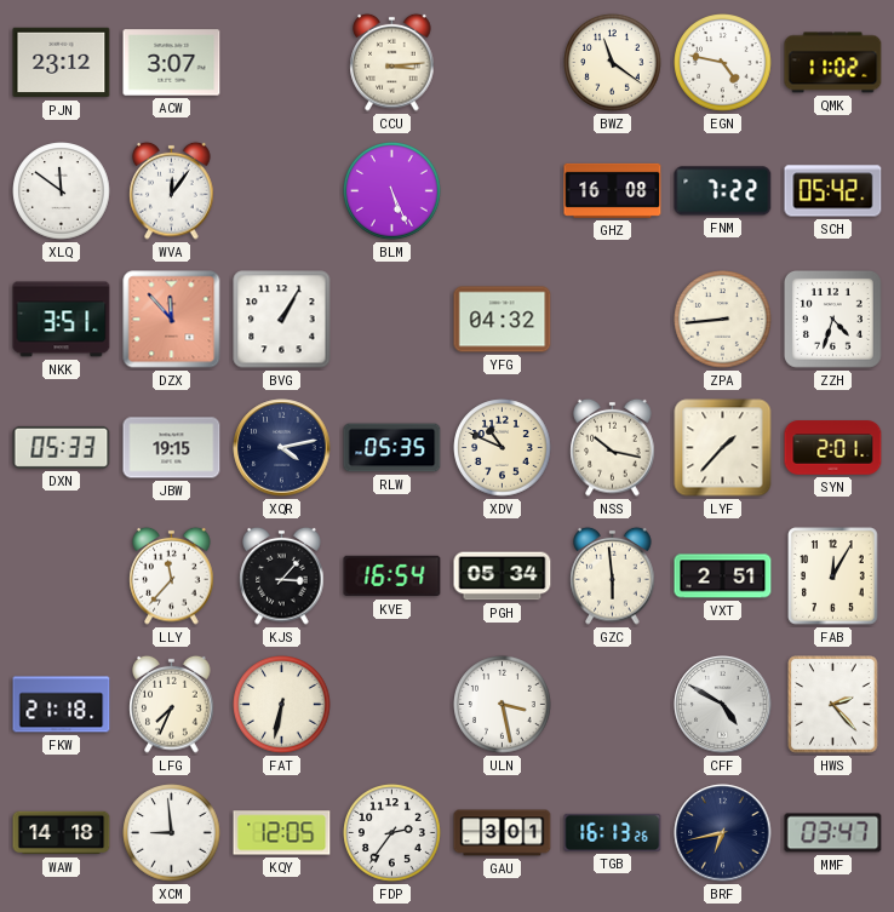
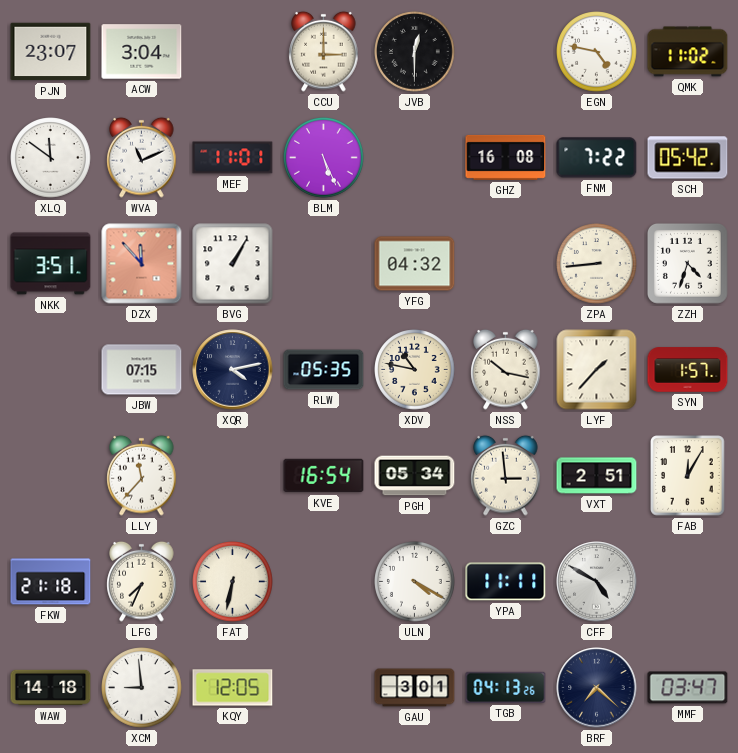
PJN: 23:12 -> 23:07 (51, 52)
ACW: 3:07 -> 3:04 (142, 52)
CCU: 3:14 -> 3:00 (324, 51)
JVB: none -> 12:30 (415, 52)
BWZ: 11:21 -> none (613, 63)
WVA: 12:06 -> 11:11 (142, 157)
MEF: none -> 11:01 (233, 158)
DXN: 05:33 -> none (62, 447)
JBW: 19:15 -> 07:15 (142, 370)
XDV: 10:49 -> 10:47 (415, 370)
SYN: 2:01 -> 1:57 (688, 370)
KJS: 3:07 -> none (282, 575)
GZC: 5:59 -> 2:59 (506, 475)
ULN: 3:28 -> 4:20 (415, 582)
YPA: none -> 11:11 (506, 582)
HWS: 2:23 -> none (833, 705)
FDP: 2:36 -> none (392, 833)
TGB: 16:13 -> 04:13 (506, 687)
BRF: 6:43 -> 7:22 (597, 688)
